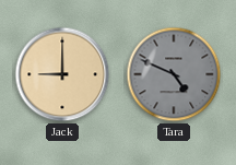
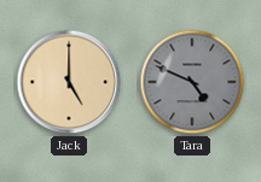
Jack: 9:00 -> 5:00 (69, 82)
